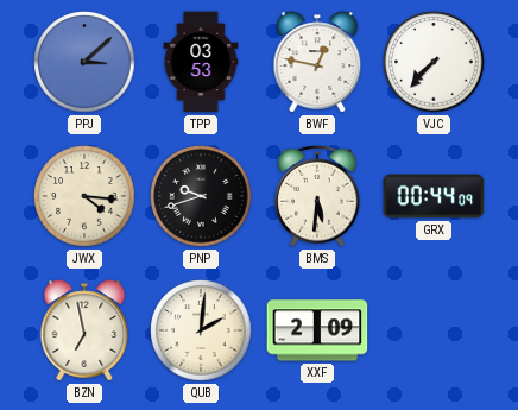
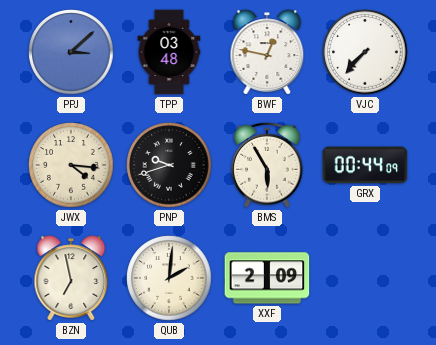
TPP: 03:53 -> 03:48 (169, 52)
BMS: 5:31 -> 5:55 (267, 165)
